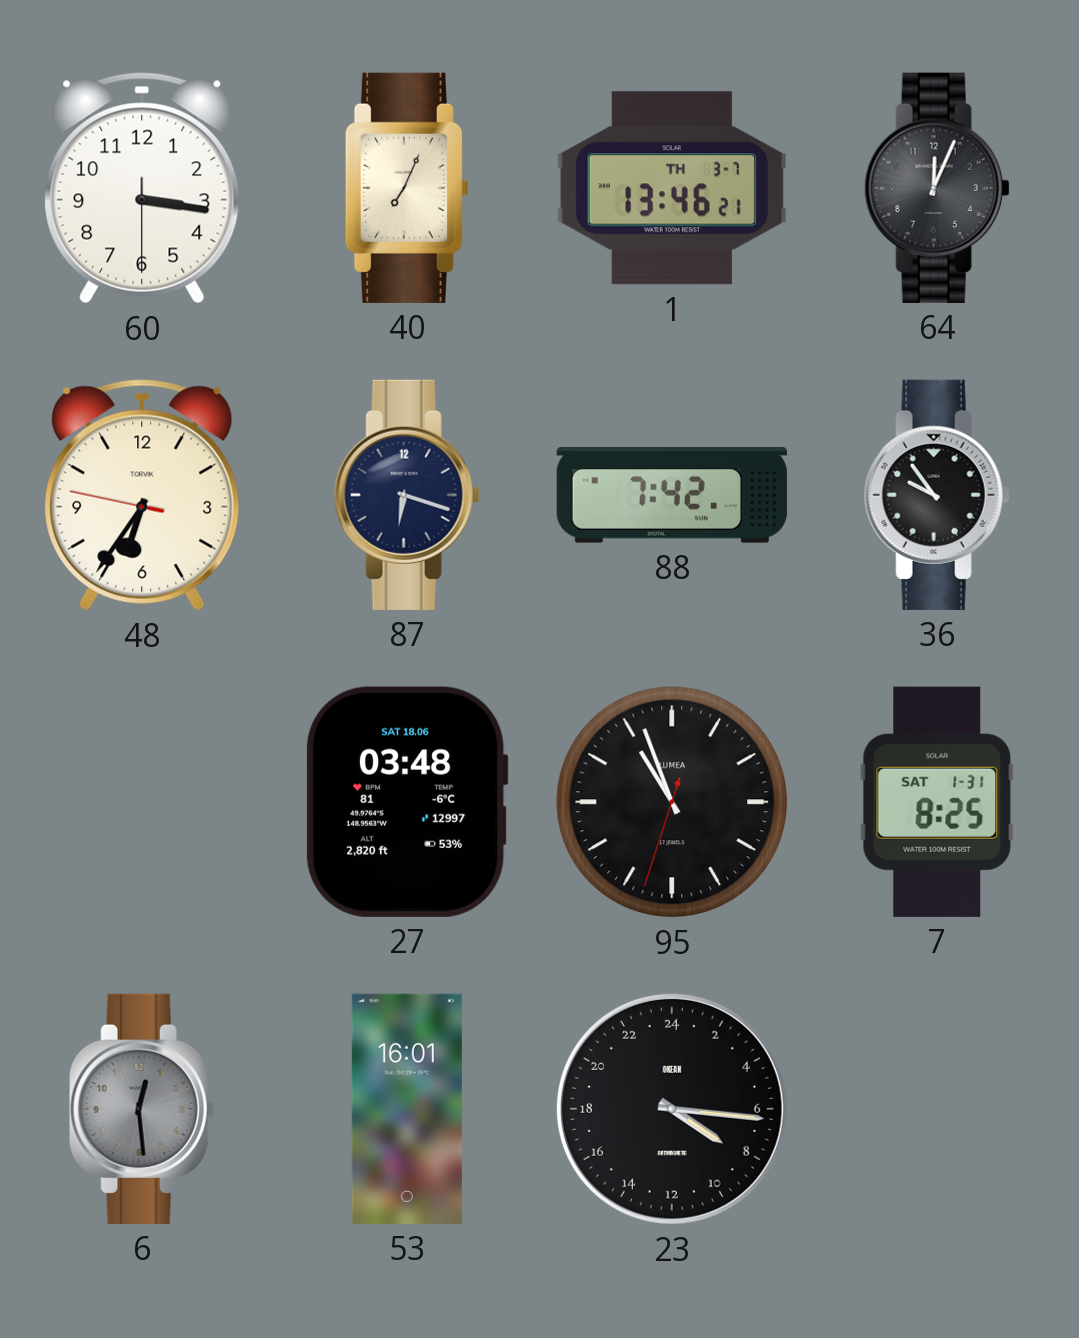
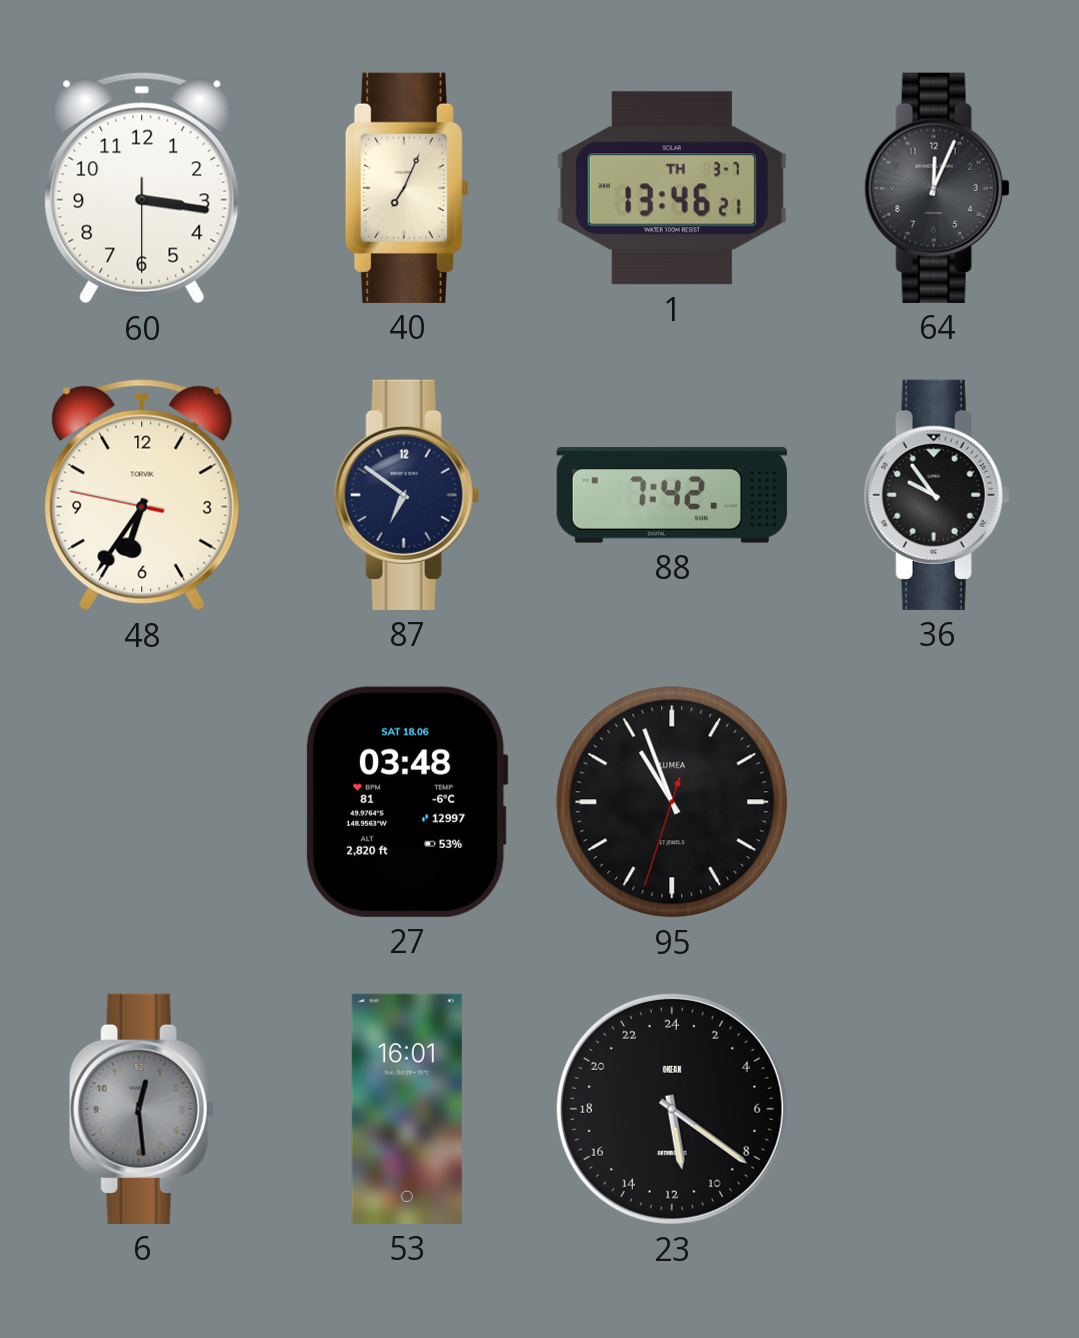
87: 6:18 -> 6:51 (407, 495)
7: 8:25 -> none (937, 802)
23: 8:16 -> 11:21 (672, 1109)
